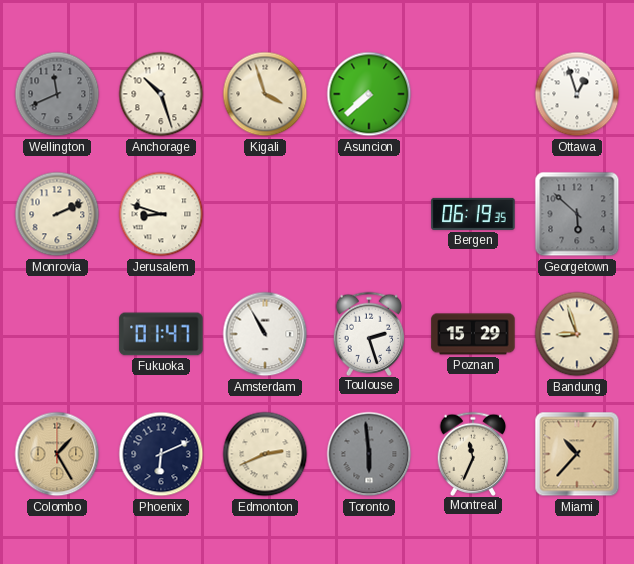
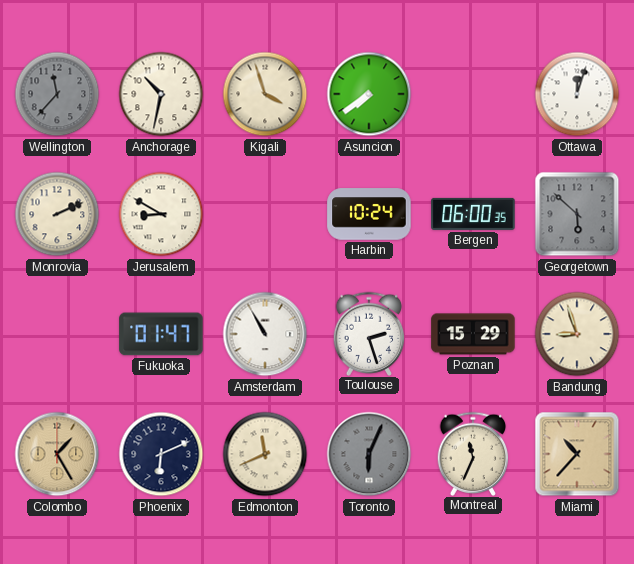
Wellington: 11:41 -> 11:37 (57, 94)
Anchorage: 10:27 -> 10:32 (161, 94)
Asuncion: 7:38 -> 7:39 (369, 94)
Ottawa: 12:57 -> 12:03 (577, 94)
Jerusalem: 8:48 -> 8:50 (161, 214)
Harbin: none -> 10:24 (369, 214)
Bergen: 06:19 -> 06:00 (473, 214)
Edmonton: 2:41 -> 11:41 (265, 454)
Toronto: 5:59 -> 6:04 (369, 454)
